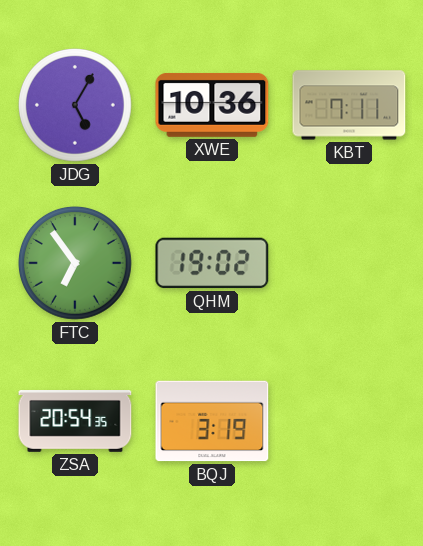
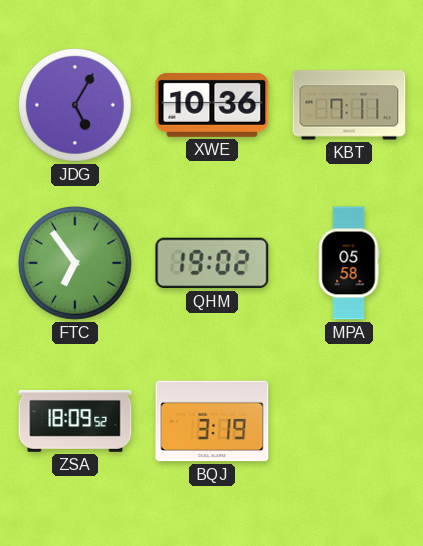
MPA: none -> 05:58 (349, 263)
ZSA: 20:54 -> 18:09 (75, 422)
